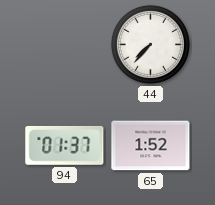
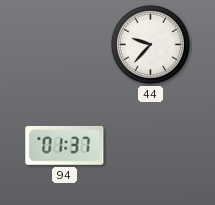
44: 7:37 -> 9:37 (150, 44)
65: 1:52 -> none (151, 146)
